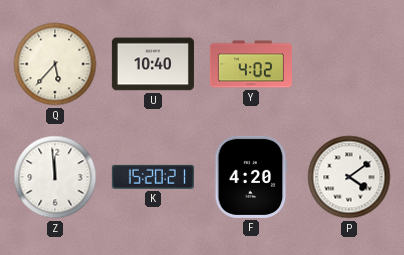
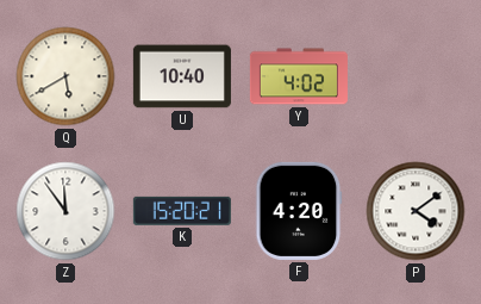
Q: 5:37 -> 5:40 (65, 76)
Z: 11:59 -> 11:54 (65, 211)
